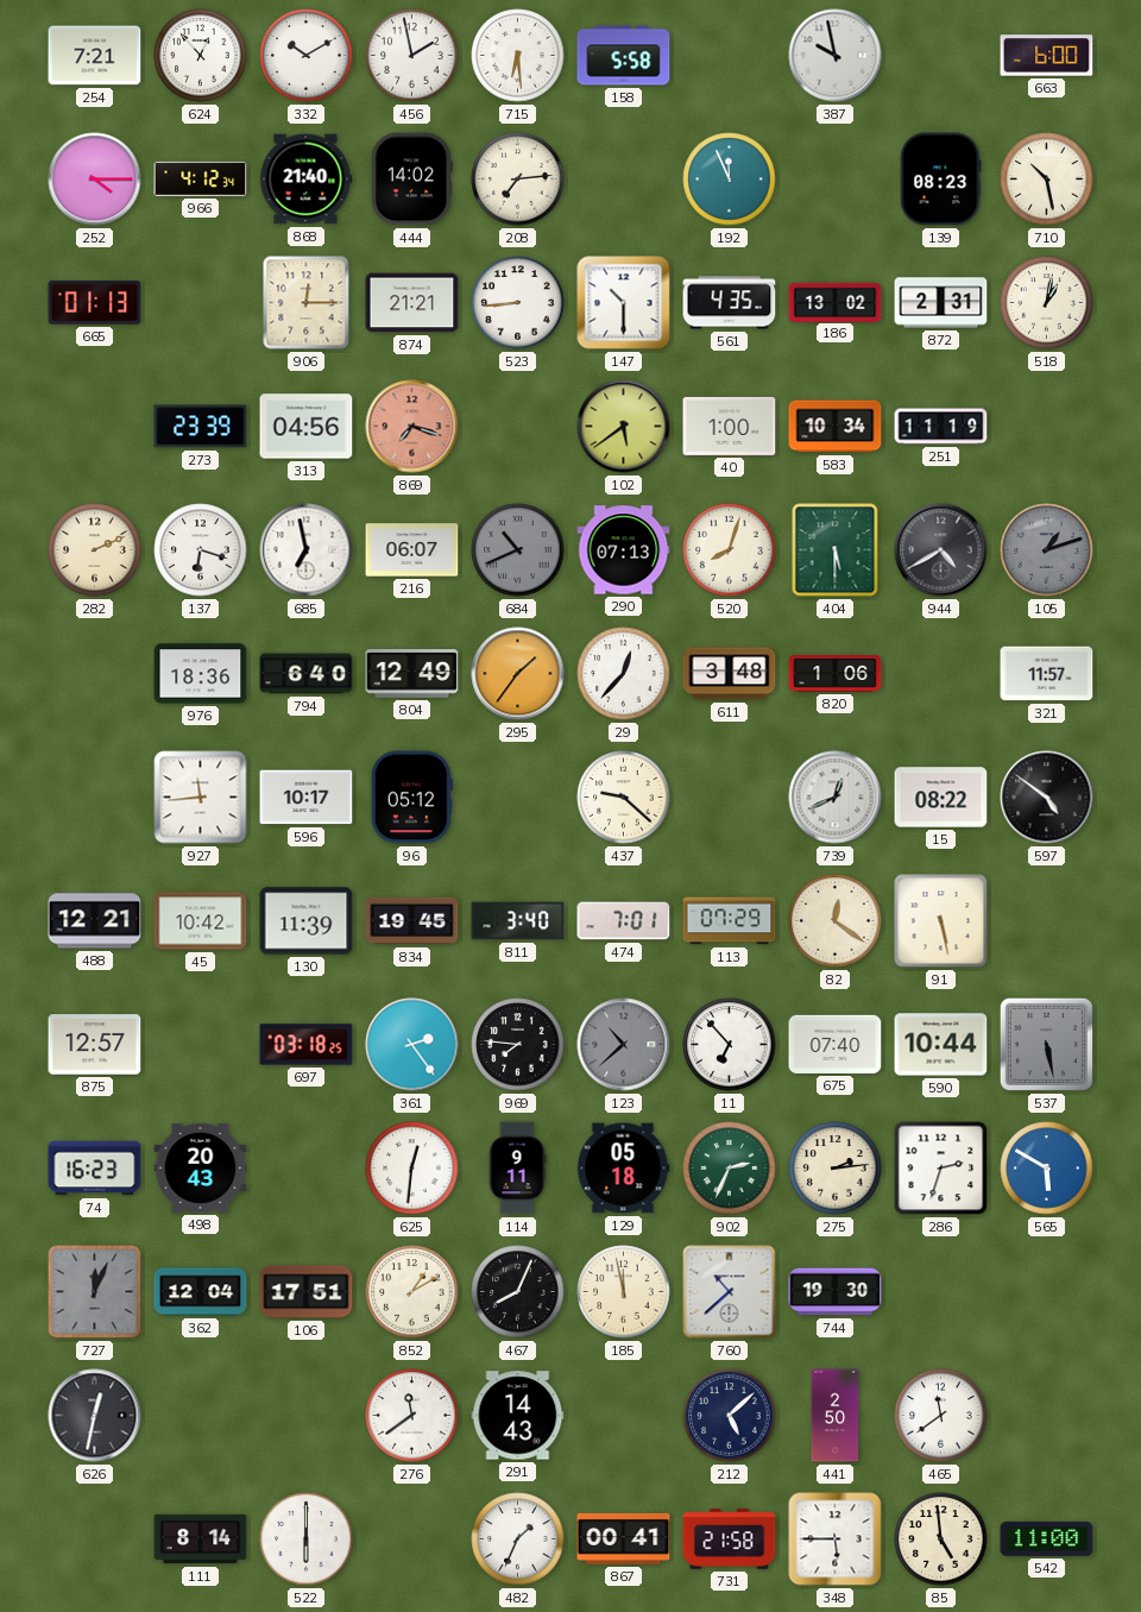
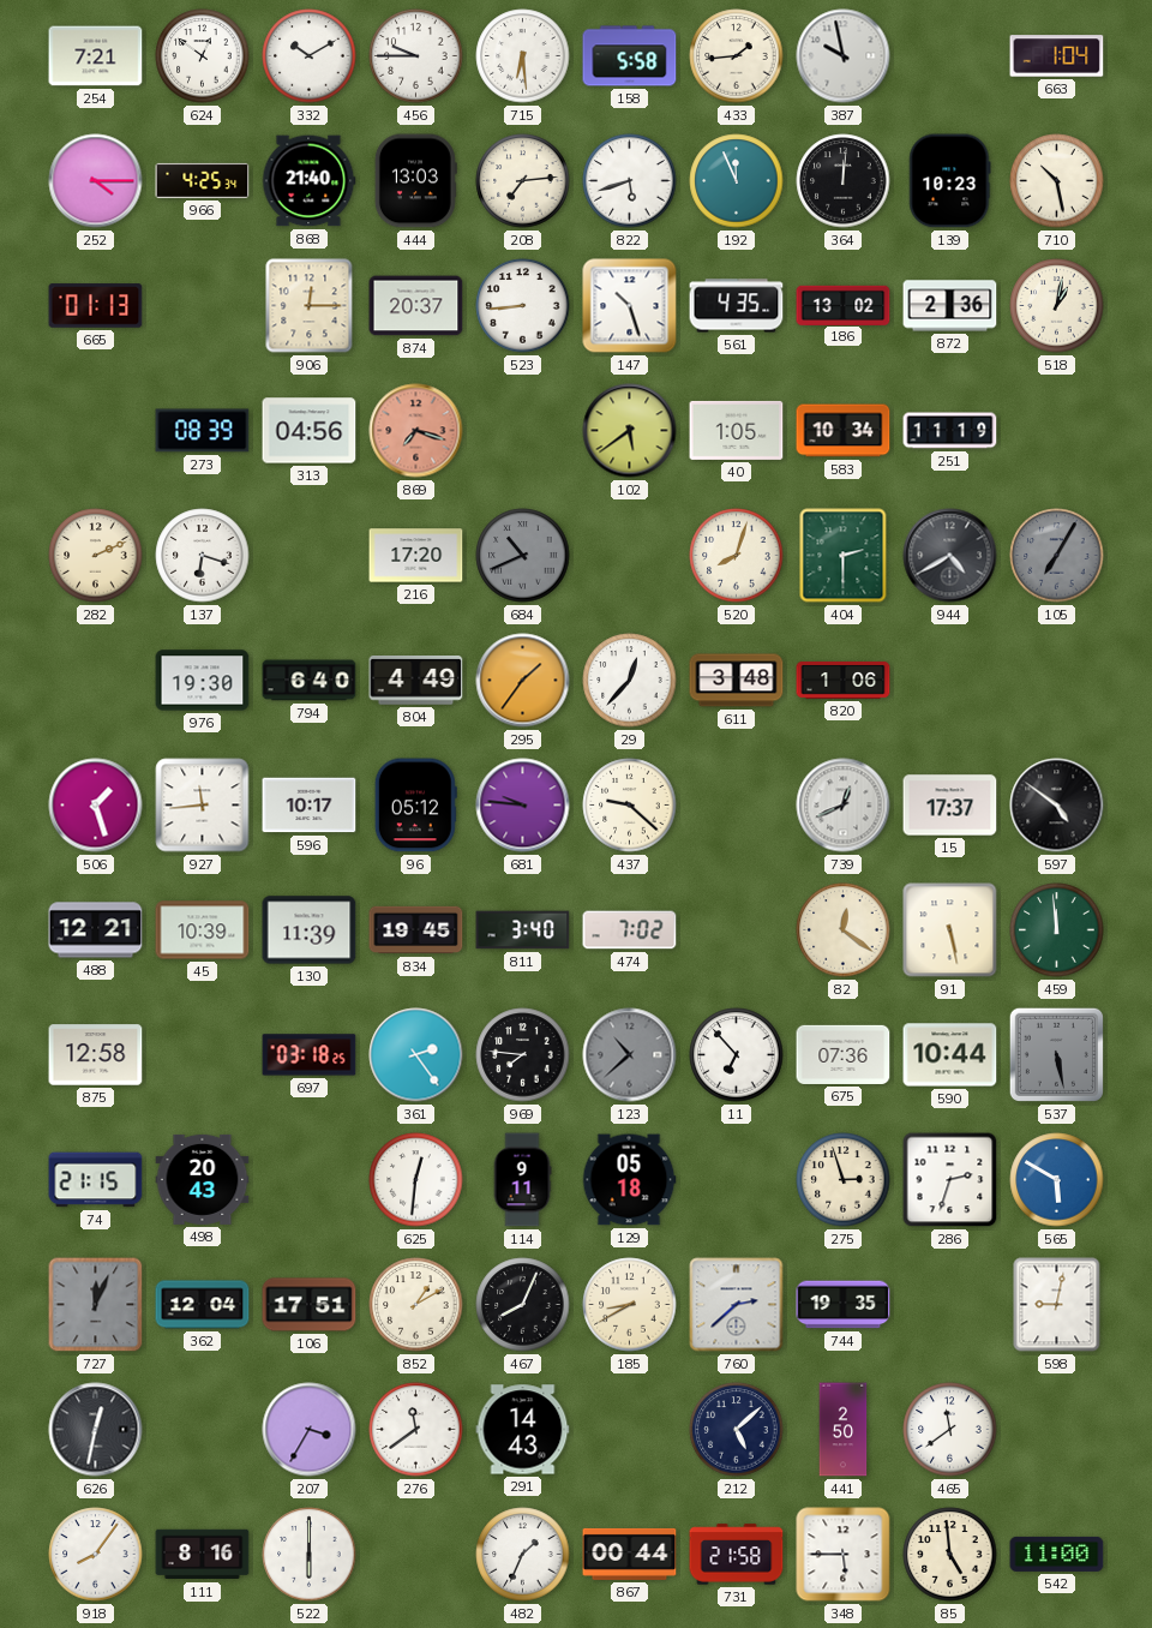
624: 12:53 -> 12:51 (203, 56)
456: 1:58 -> 9:45 (416, 56)
433: none -> 1:44 (737, 56)
663: 6:00 -> 1:04 (1057, 56)
966: 4:12 -> 4:25 (203, 180)
444: 14:02 -> 13:03 (415, 181)
822: none -> 5:42 (630, 181)
364: none -> 12:01 (844, 181)
139: 08:23 -> 10:23 (949, 181)
874: 21:21 -> 20:37 (416, 306)
147: 10:30 -> 10:27 (630, 306)
872: 2:31 -> 2:36 (950, 306)
273: 23:39 -> 08:39 (203, 431)
40: 1:00 -> 1:05 (737, 430)
685: 6:58 -> none (307, 550)
216: 06:07 -> 17:20 (416, 556)
290: 07:13 -> none (624, 550)
404: 5:30 -> 2:30 (844, 556)
105: 1:12 -> 7:05 (1057, 556)
976: 18:36 -> 19:30 (203, 681)
804: 12:49 -> 4:49 (416, 681)
321: 11:57 -> none (1047, 674)
506: none -> 1:27 (96, 806)
681: none -> 9:46 (523, 806)
15: 08:22 -> 17:37 (950, 806)
45: 10:42 -> 10:39 (203, 930)
474: 7:01 -> 7:02 (630, 930)
113: 07:29 -> none (730, 921)
459: none -> 11:59 (1057, 930)
875: 12:57 -> 12:58 (96, 1055)
675: 07:40 -> 07:36 (844, 1054)
74: 16:23 -> 21:15 (96, 1180)
902: 2:34 -> none (730, 1169)
275: 2:14 -> 2:57 (844, 1180)
185: 11:58 -> 8:40 (630, 1305)
760: 10:38 -> 2:38 (737, 1305)
744: 19:30 -> 19:35 (844, 1305)
598: none -> 9:02 (1057, 1305)
207: none -> 3:35 (310, 1430)
918: none -> 8:06 (96, 1555)
111: 8:14 -> 8:16 (203, 1555)
867: 00:41 -> 00:44 (630, 1554)
